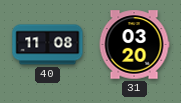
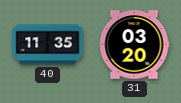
40: 11:08 -> 11:35 (48, 45)
